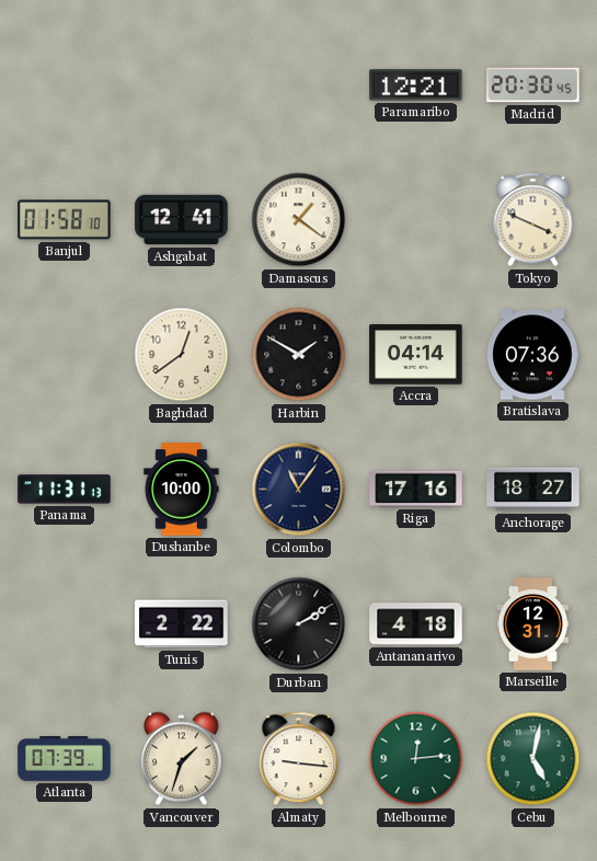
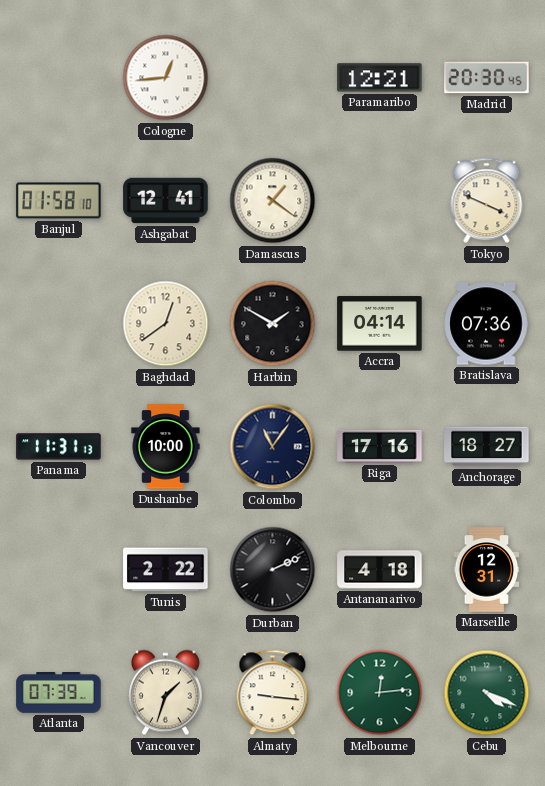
Cologne: none -> 12:44 (166, 78)
Durban: 2:10 -> 2:11 (273, 570)
Cebu: 5:02 -> 4:19 (487, 693)
